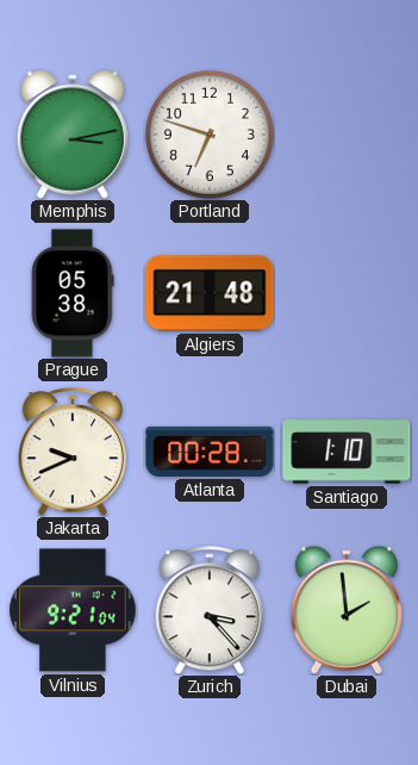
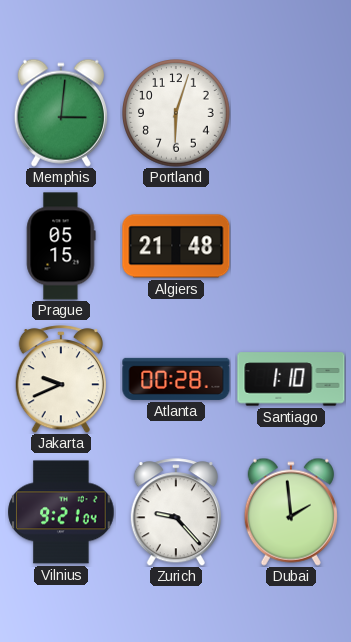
Memphis: 3:13 -> 3:01 (61, 113)
Portland: 6:48 -> 6:03 (177, 114)
Prague: 05:38 -> 05:15 (61, 246)
Zurich: 3:23 -> 9:23 (175, 512)
